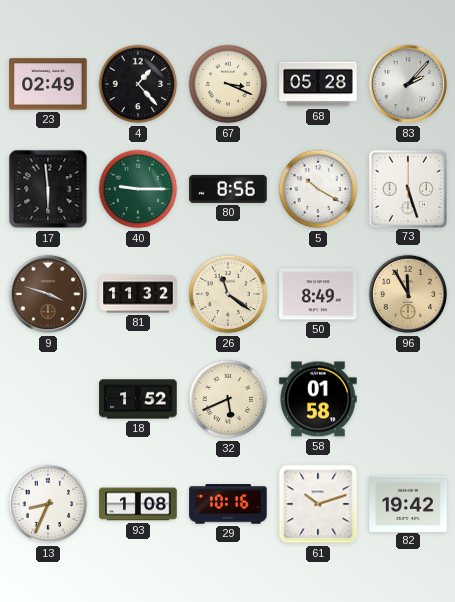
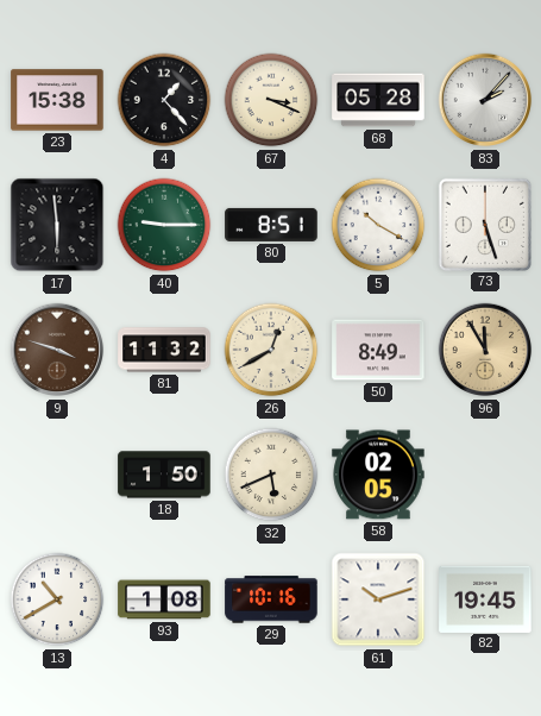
23: 02:49 -> 15:38 (57, 100)
80: 8:56 -> 8:51 (271, 225)
26: 11:21 -> 12:40 (271, 350)
18: 1:52 -> 1:50 (164, 475)
58: 01:58 -> 02:05 (378, 475)
13: 8:34 -> 10:40 (57, 599)
82: 19:42 -> 19:45 (485, 598)
